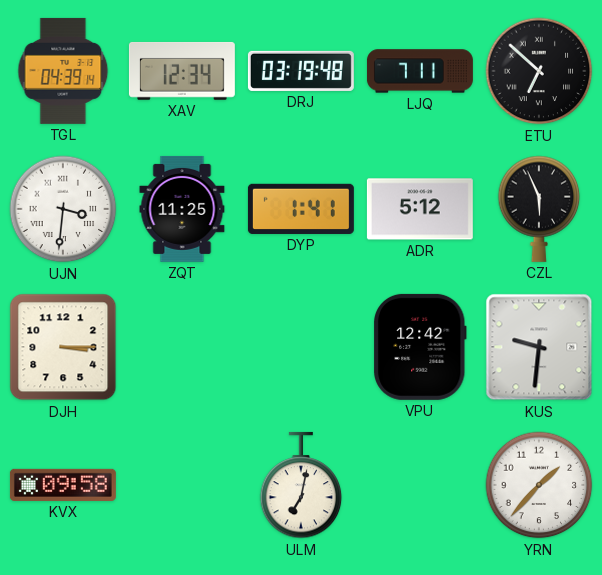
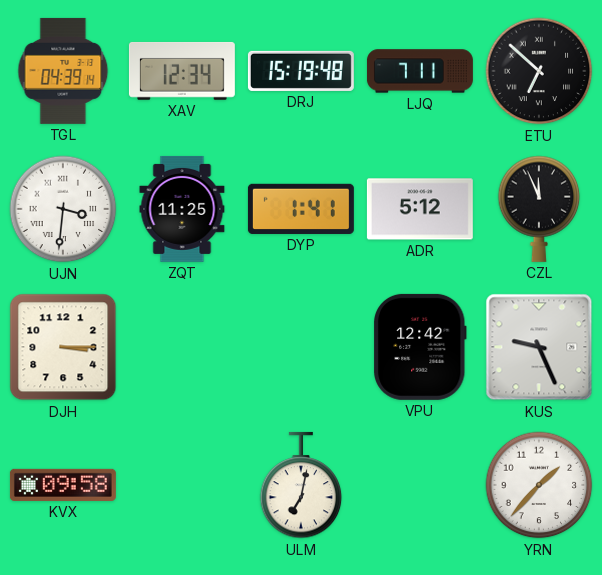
DRJ: 03:19 -> 15:19 (301, 71)
CZL: 5:56 -> 11:56 (539, 209)
KUS: 9:31 -> 9:26 (539, 347)
